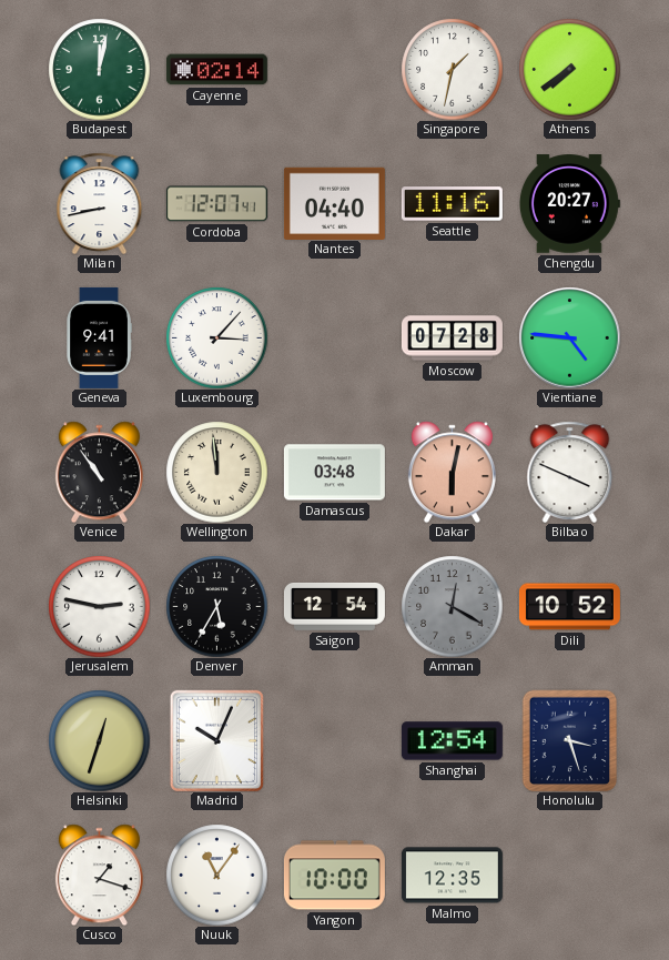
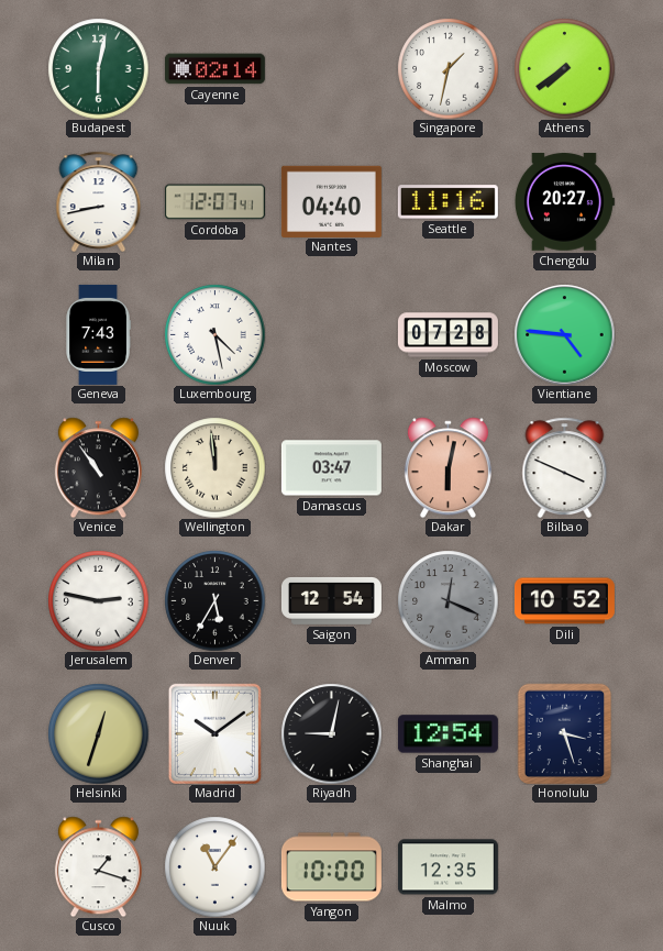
Budapest: 12:02 -> 6:02 (98, 68)
Geneva: 9:41 -> 7:43 (98, 334)
Luxembourg: 3:07 -> 4:28 (214, 334)
Damascus: 03:48 -> 03:47 (331, 468)
Amman: 12:20 -> 12:19 (447, 600)
Madrid: 10:04 -> 10:09 (214, 733)
Riyadh: none -> 9:02 (331, 733)
